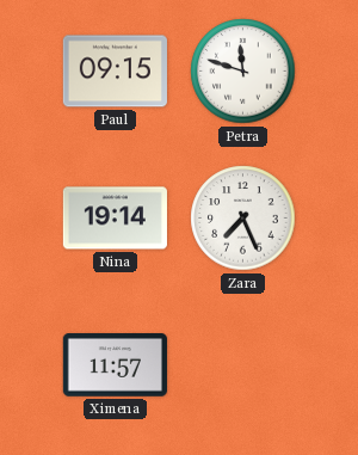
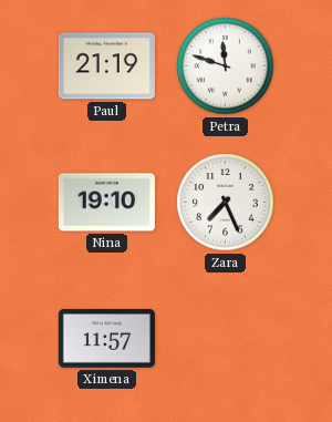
Paul: 09:15 -> 21:19 (106, 66)
Nina: 19:14 -> 19:10 (106, 203)
